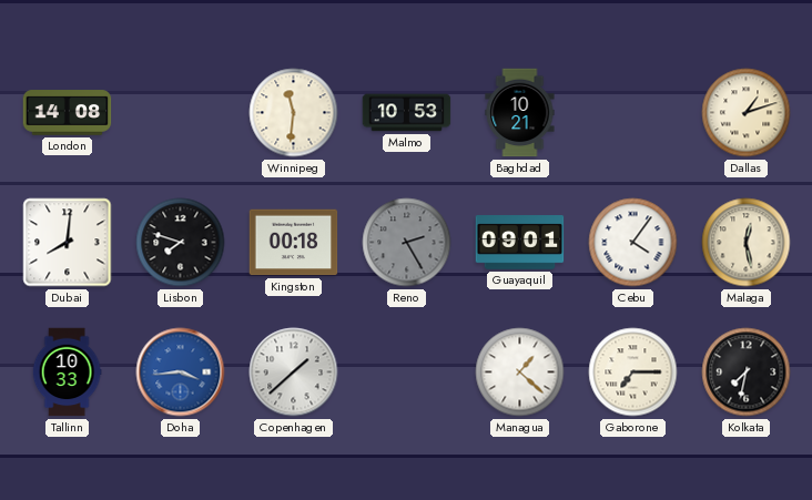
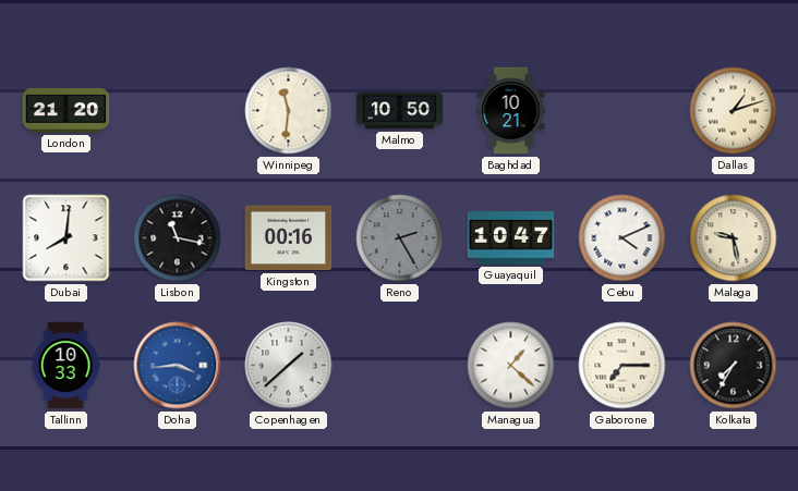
London: 14:08 -> 21:20 (66, 111)
Malmo: 10:53 -> 10:50 (400, 111)
Lisbon: 7:48 -> 11:17 (178, 238)
Kingston: 00:18 -> 00:16 (289, 238)
Guayaquil: 09:01 -> 10:47 (511, 238)
Cebu: 4:06 -> 4:11 (622, 238)
Malaga: 12:28 -> 9:28 (734, 238)
Kolkata: 7:32 -> 7:35 (734, 366)
